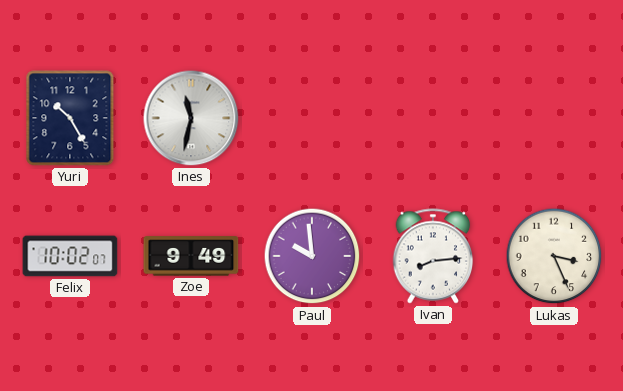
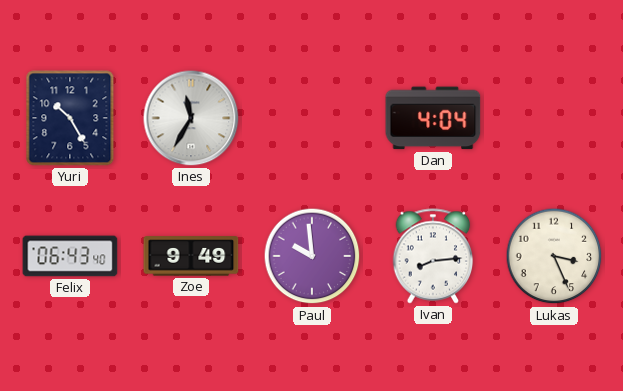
Ines: 11:32 -> 11:35 (191, 118)
Dan: none -> 4:04 (433, 118)
Felix: 10:02 -> 06:43 (70, 256)
